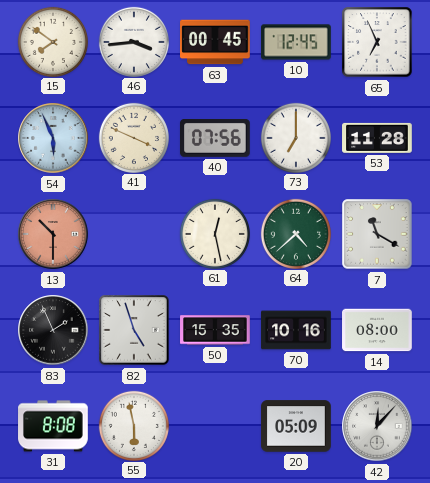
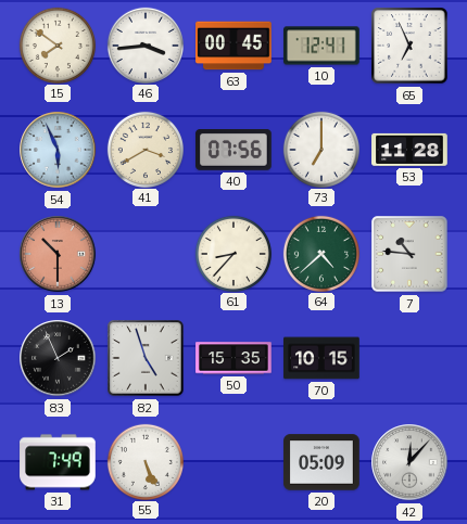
10: 12:45 -> 12:41 (321, 46)
41: 3:49 -> 3:40 (144, 149)
61: 12:28 -> 8:37 (232, 253)
7: 11:20 -> 10:46 (409, 254)
70: 10:16 -> 10:15 (321, 358)
14: 08:00 -> none (377, 330)
31: 8:08 -> 7:49 (58, 462)
55: 5:58 -> 5:26 (144, 461)
